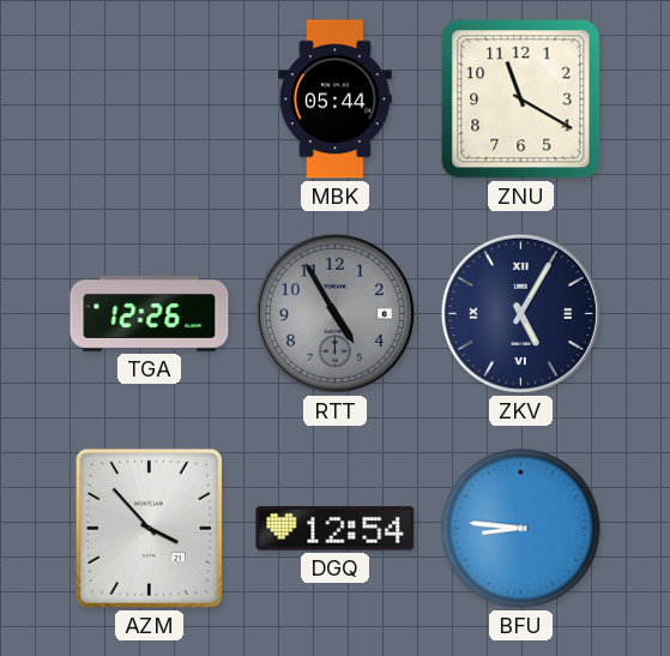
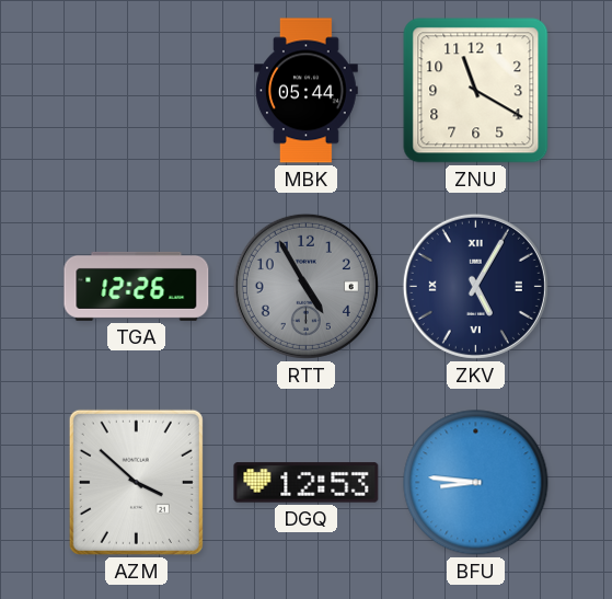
AZM: 3:53 -> 3:52 (136, 482)
DGQ: 12:54 -> 12:53 (307, 483)
